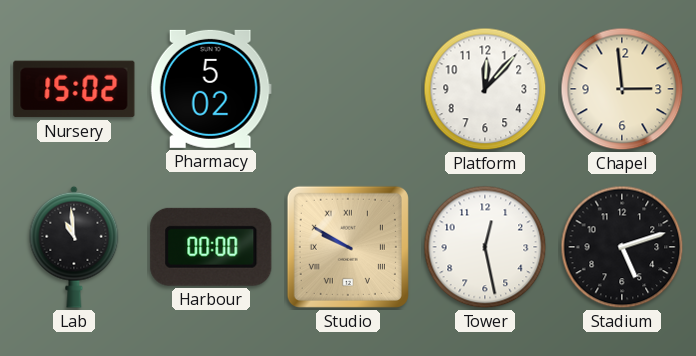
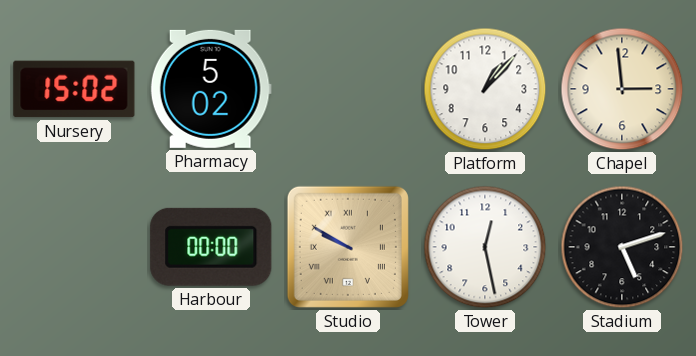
Platform: 12:07 -> 1:07 (485, 89)
Lab: 10:59 -> none (74, 247)
